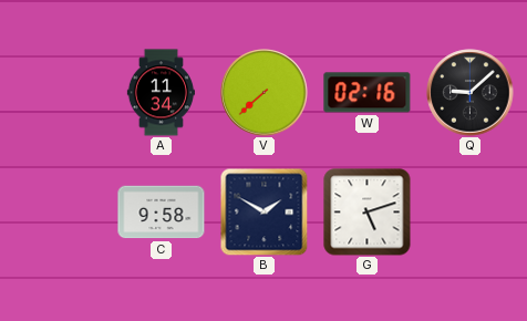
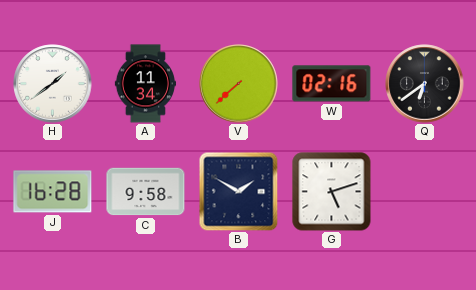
H: none -> 1:39 (53, 84)
Q: 9:08 -> 6:39 (425, 84)
J: none -> 16:28 (53, 192)
